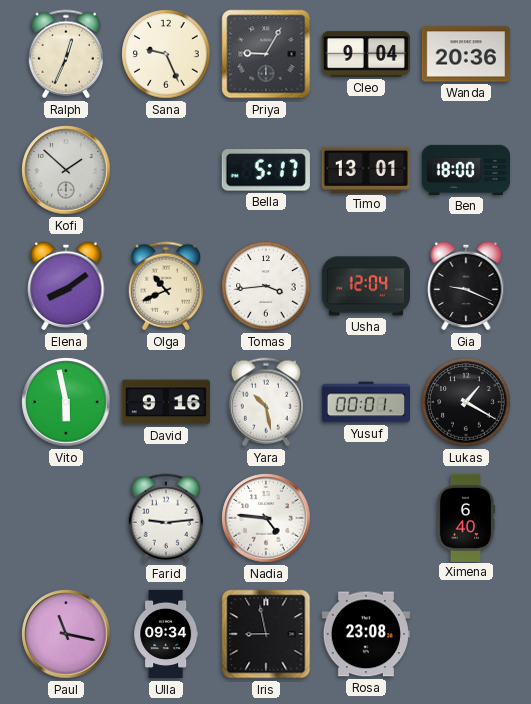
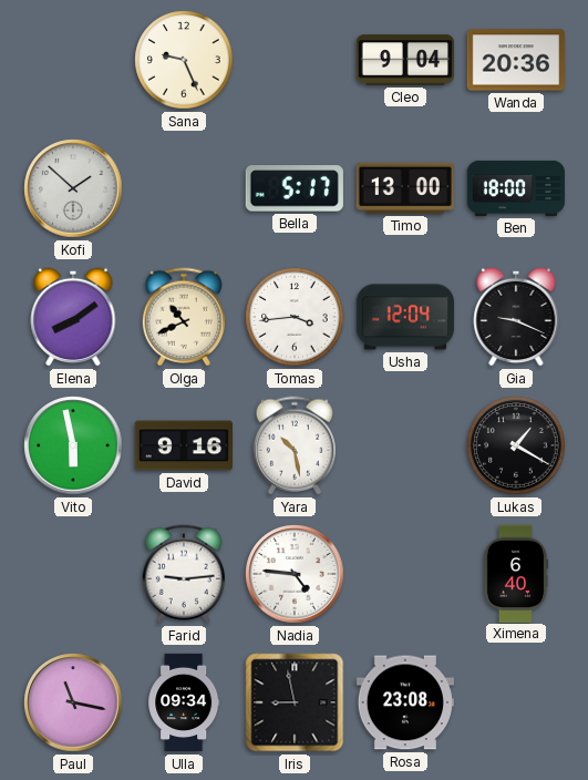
Ralph: 12:34 -> none (65, 54)
Priya: 9:05 -> none (266, 54)
Timo: 13:01 -> 13:00 (405, 188)
Yusuf: 00:01 -> none (365, 402)
